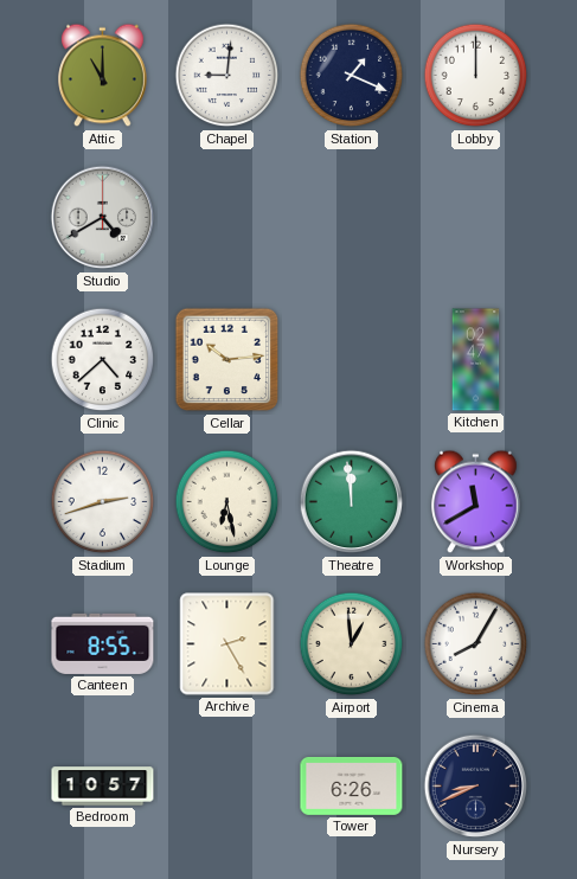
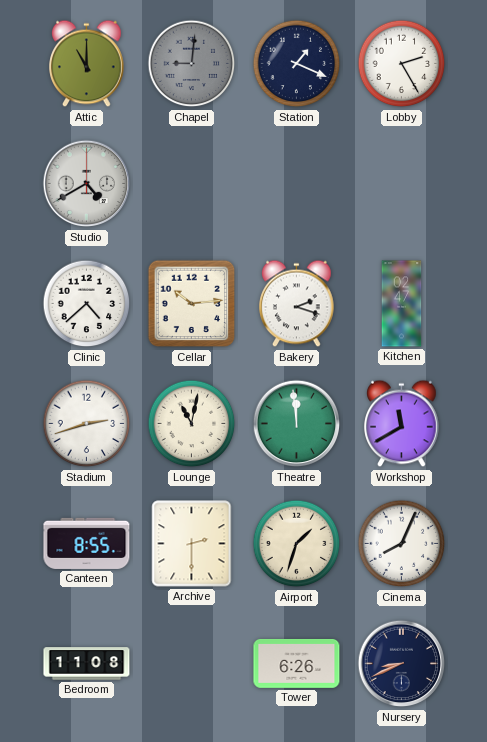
Chapel dial: white -> grey (192, 64)
Lobby: 12:00 -> 2:25 (402, 64)
Bakery: none -> 2:18 (297, 304)
Lounge: 6:28 -> 11:02 (192, 424)
Archive: 2:25 -> 2:30 (192, 544)
Airport: 12:59 -> 1:33 (297, 544)
Cinema: 8:05 -> 8:04 (402, 544)
Bedroom: 10:57 -> 11:08 (87, 664)
